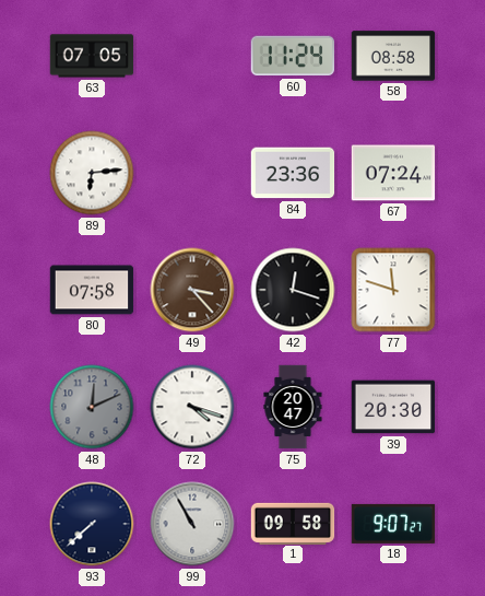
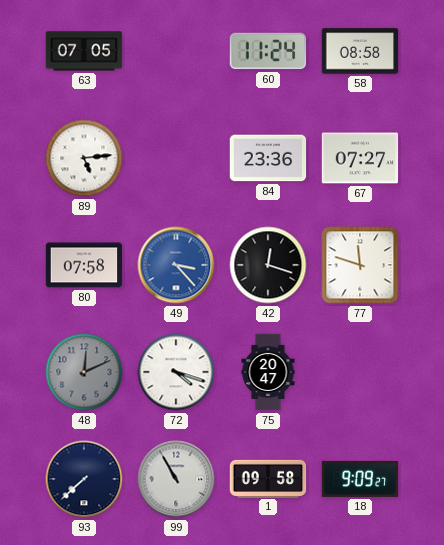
89: 6:14 -> 5:14 (84, 158)
67: 07:24 -> 07:27 (360, 158)
49 dial: brown -> blue (176, 265)
39: 20:30 -> none (393, 407)
18: 9:07 -> 9:09 (360, 479)
